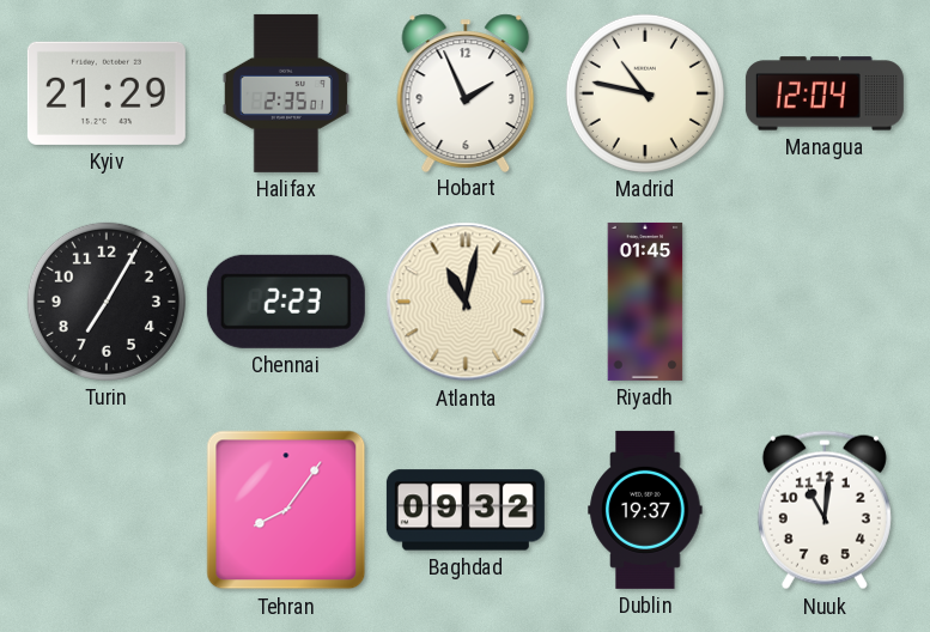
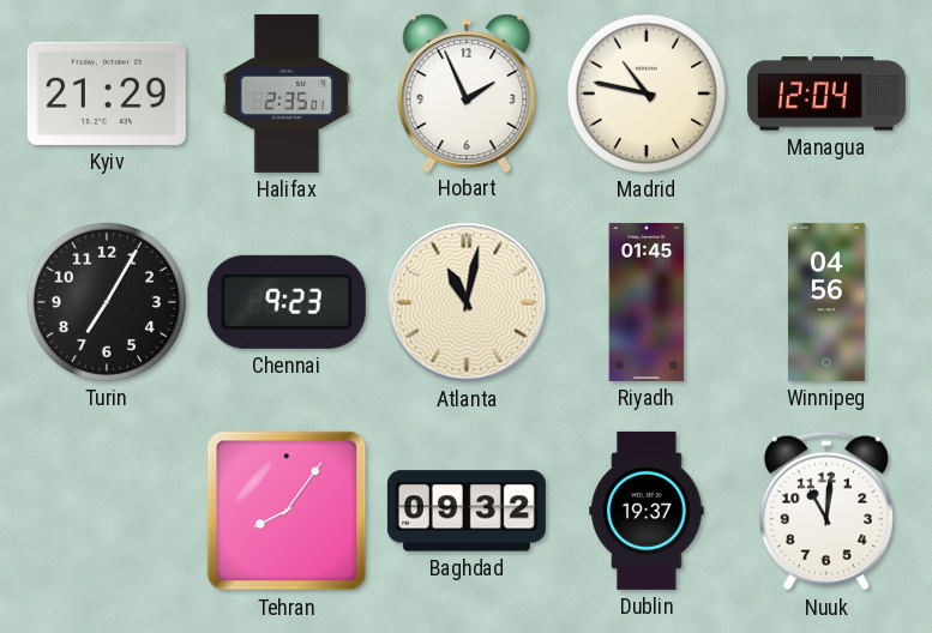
Chennai: 2:23 -> 9:23 (287, 302)
Winnipeg: none -> 04:56 (826, 302)
